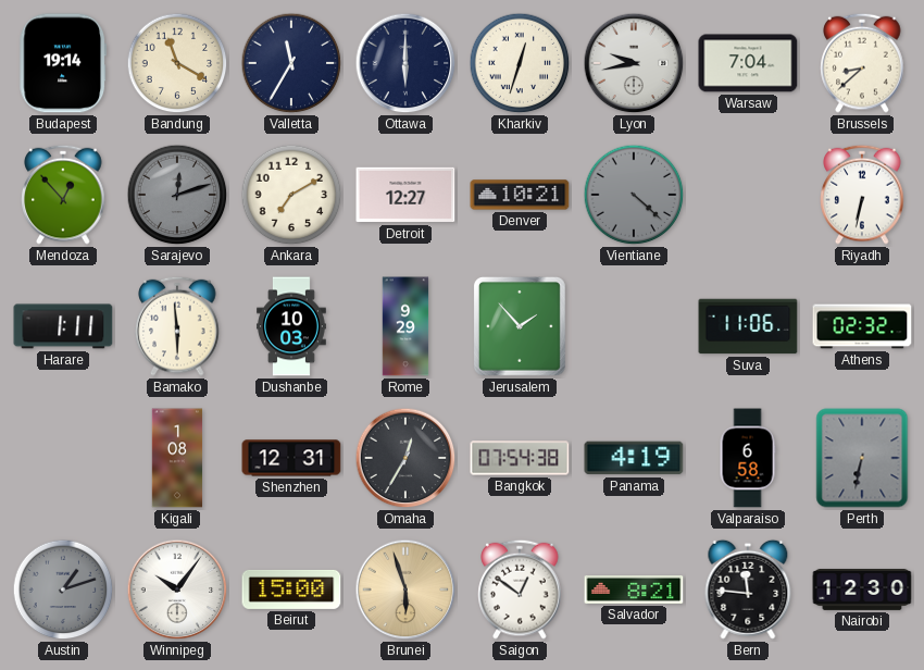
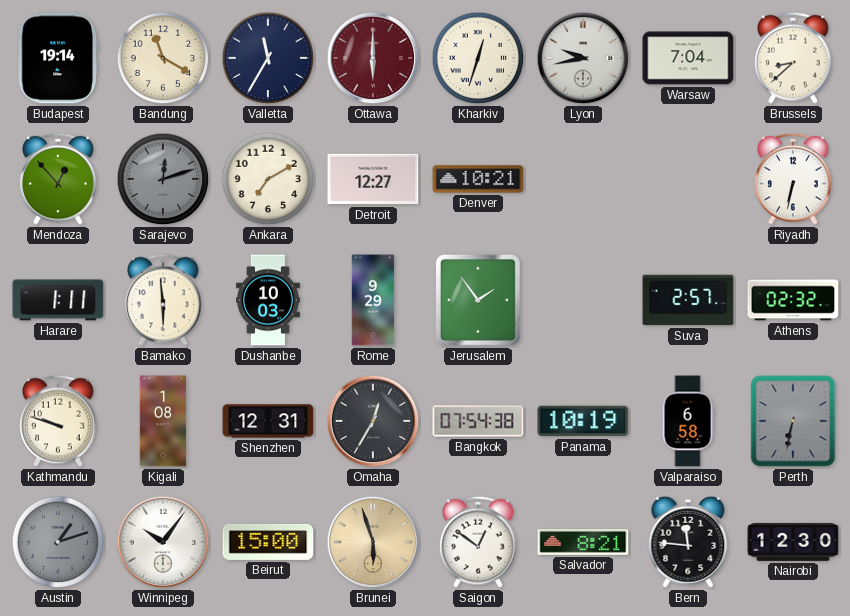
Ottawa dial: navy -> burgundy (373, 58)
Vientiane: 4:22 -> none (634, 195)
Jerusalem: 1:53 -> 1:54 (478, 300)
Suva: 11:06 -> 2:57 (688, 300)
Kathmandu: none -> 9:48 (58, 421)
Panama: 4:19 -> 10:19 (583, 421)
